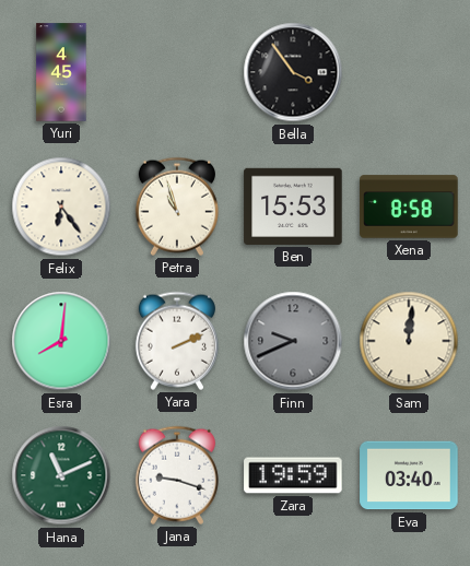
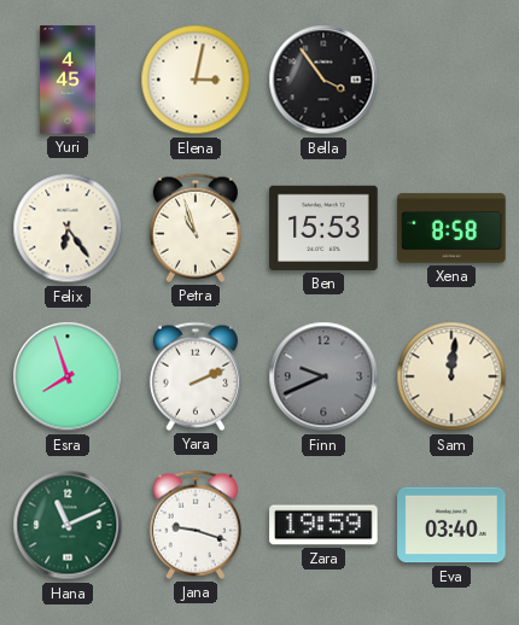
Elena: none -> 3:02 (196, 80)
Esra: 8:01 -> 7:57 (68, 376)
